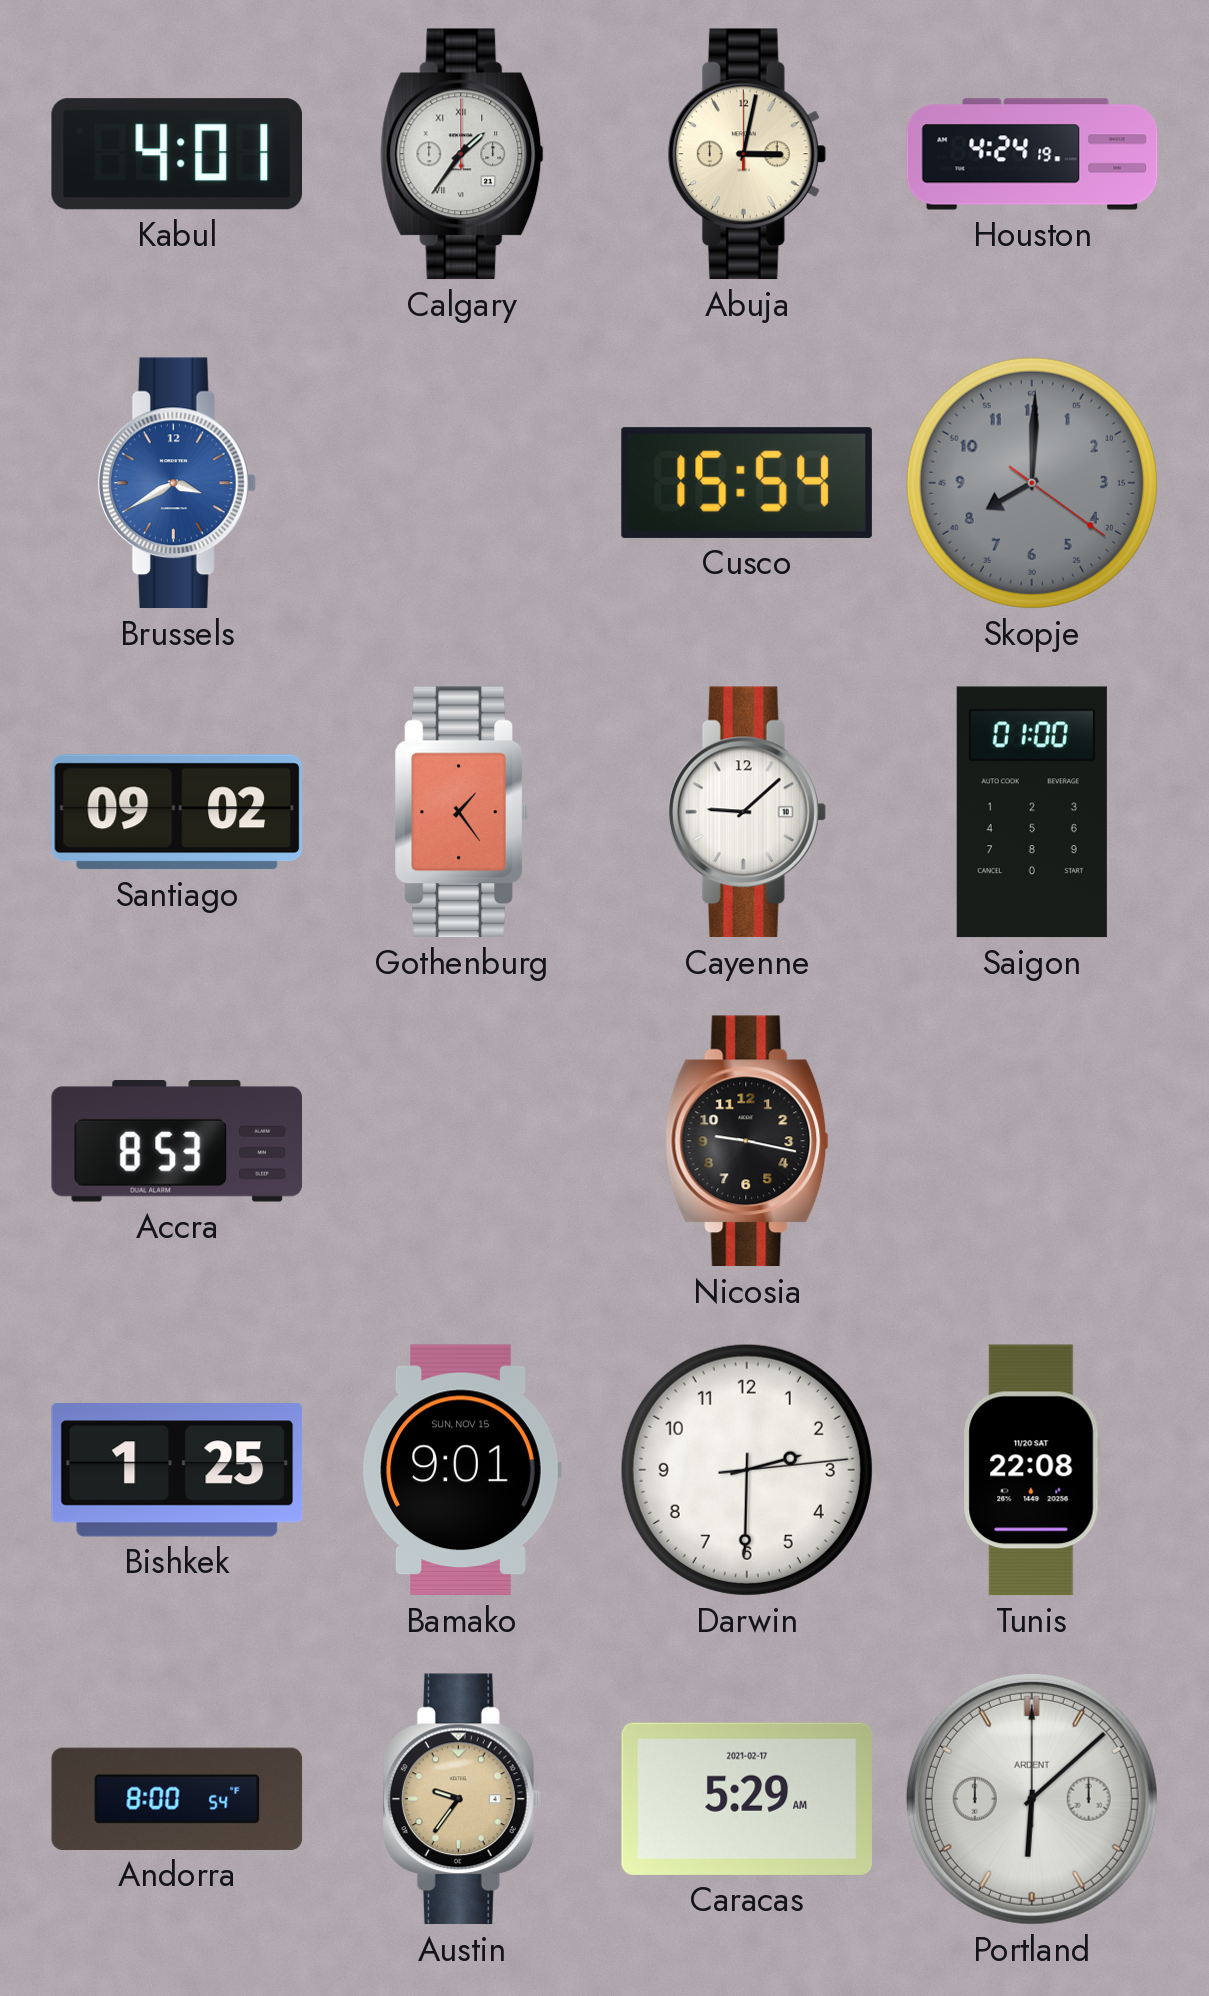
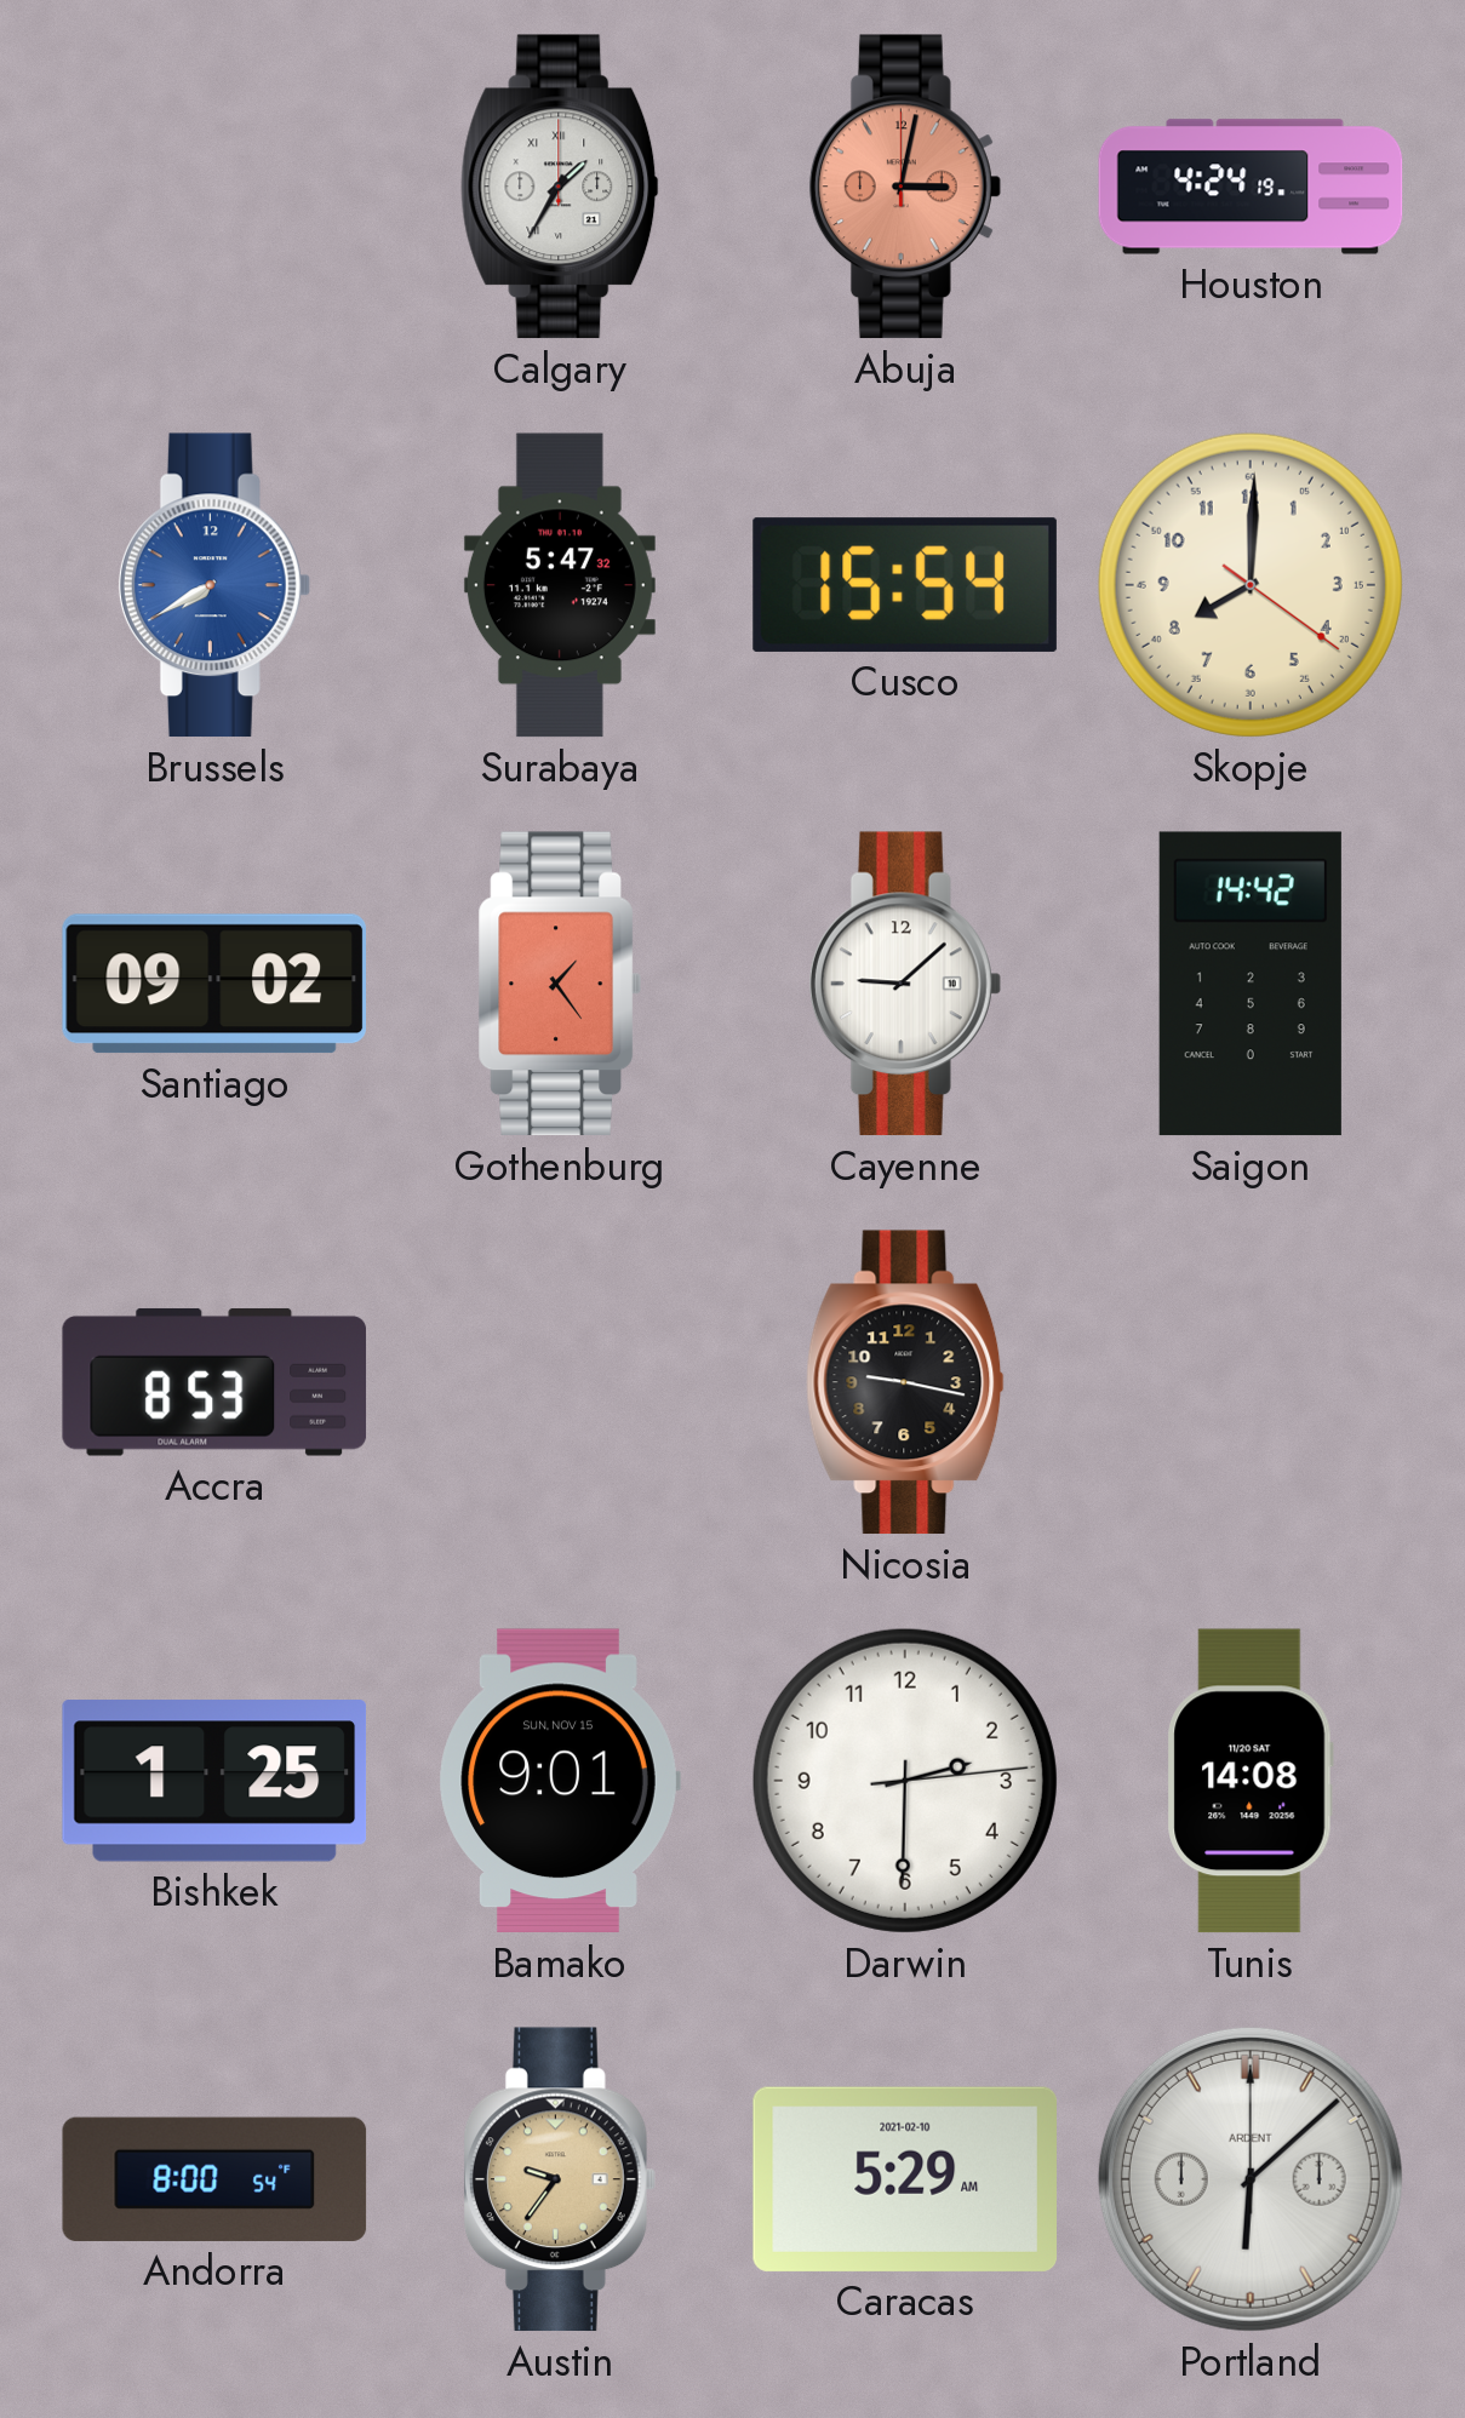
Kabul: 4:01 -> none (176, 154)
Calgary: 1:36 -> 1:35 (560, 187)
Abuja dial: cream -> salmon (905, 187)
Brussels: 3:40 -> 7:40 (214, 585)
Surabaya: none -> 5:47 (560, 585)
Skopje dial: grey -> cream (1251, 585)
Saigon: 01:00 -> 14:42 (1251, 984)
Tunis: 22:08 -> 14:08 (1251, 1781)
Caracas date: 2021-02-17 -> 2021-02-10 (904, 2179)
